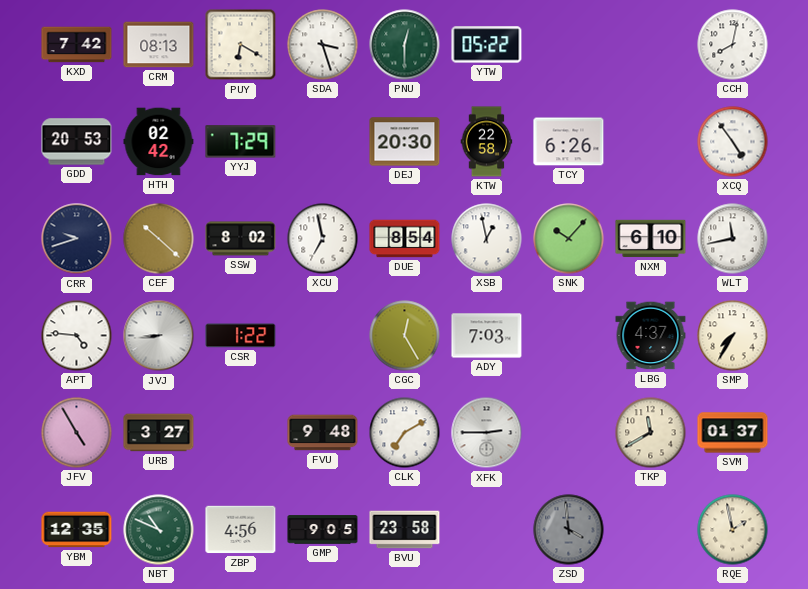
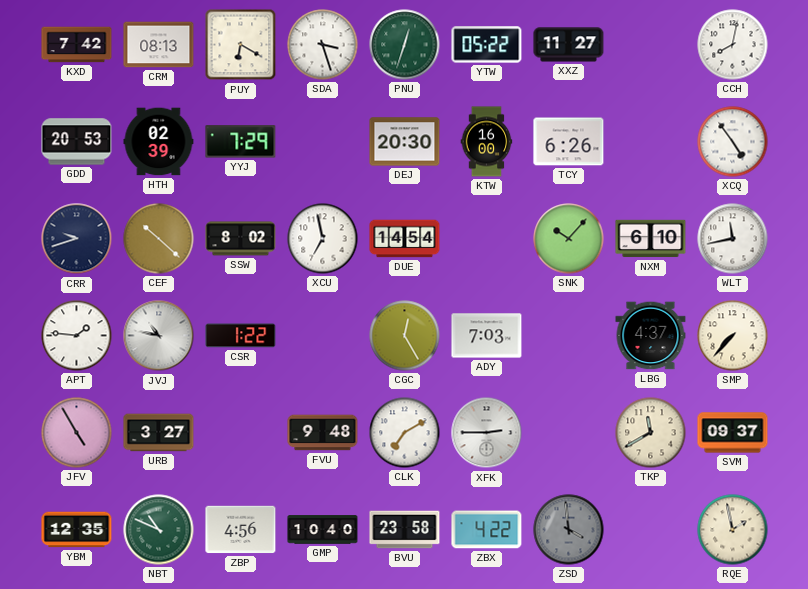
PNU: 12:30 -> 12:33 (405, 45)
XXZ: none -> 11:27 (569, 45)
HTH: 02:42 -> 02:39 (159, 142)
KTW: 22:58 -> 16:00 (487, 142)
DUE: 8:54 -> 14:54 (405, 239)
XSB: 12:58 -> none (487, 239)
APT: 4:46 -> 1:46 (77, 336)
JVJ: 8:44 -> 10:47 (159, 336)
SMP: 7:35 -> 7:37 (733, 336)
SVM: 01:37 -> 09:37 (733, 433)
GMP: 9:05 -> 10:40 (323, 530)
ZBX: none -> 4:22 (487, 530)
